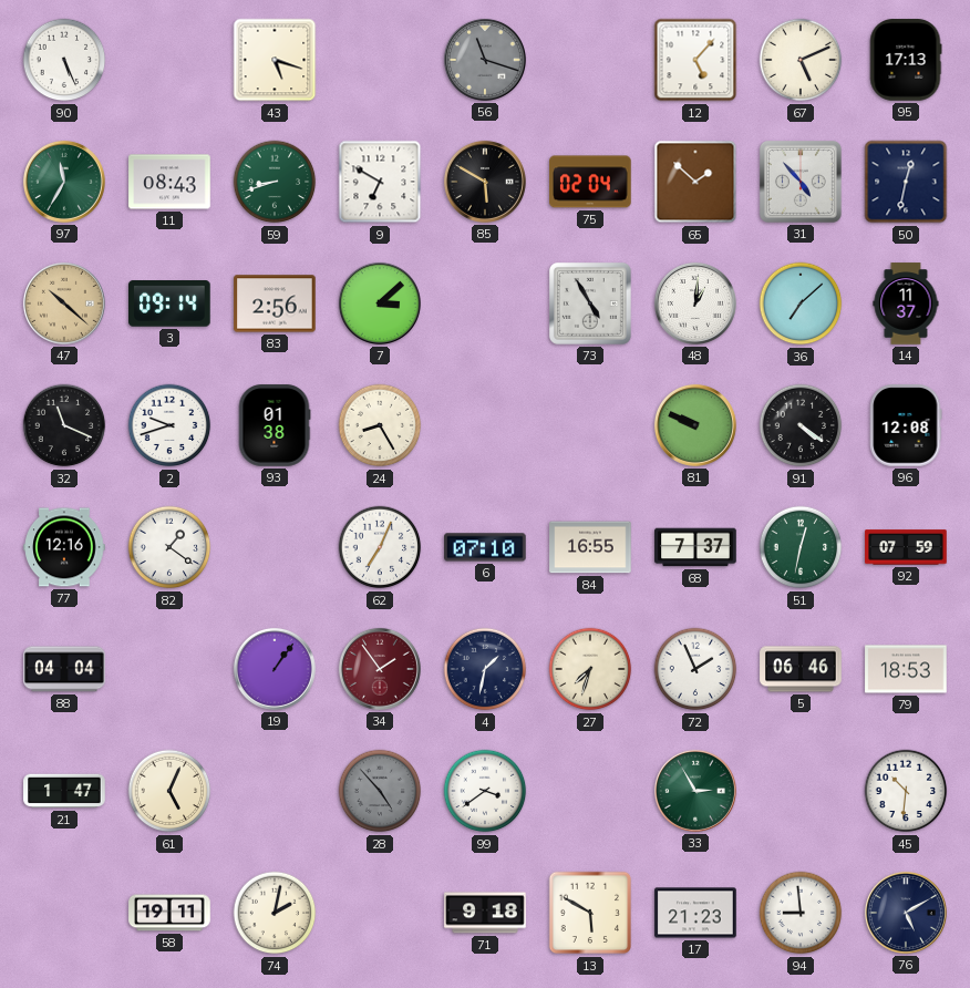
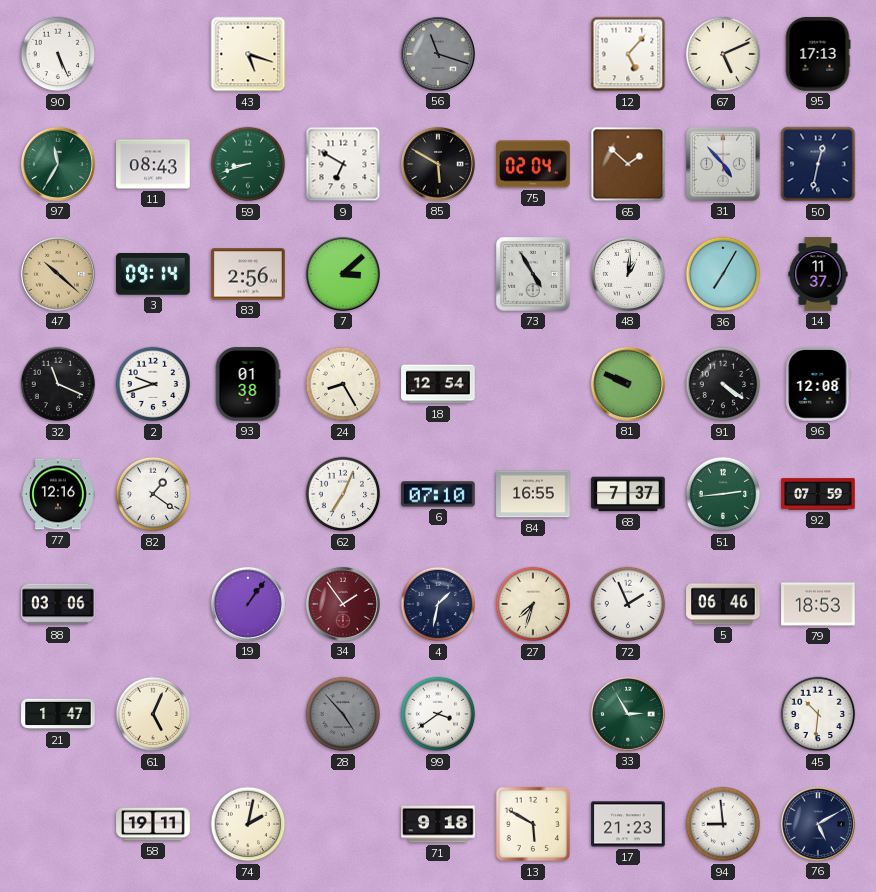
36: 7:08 -> 7:05 (723, 274)
18: none -> 12:54 (438, 384)
51: 12:32 -> 2:44 (723, 494)
88: 04:04 -> 03:06 (58, 604)
